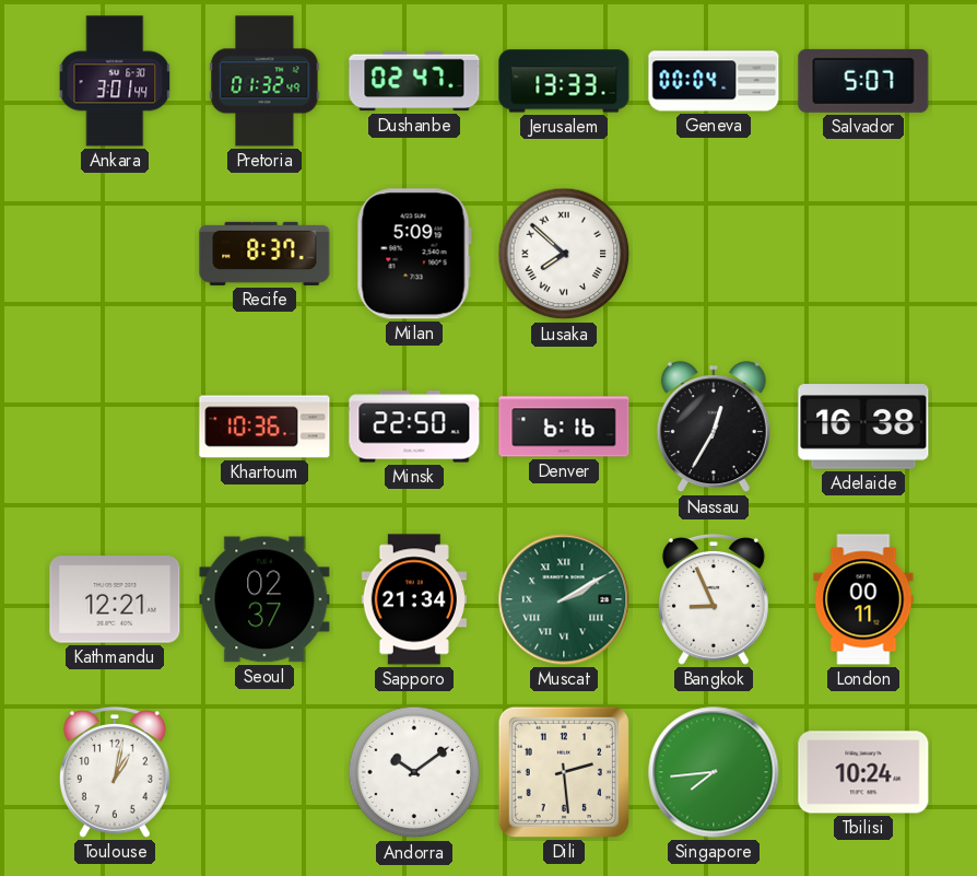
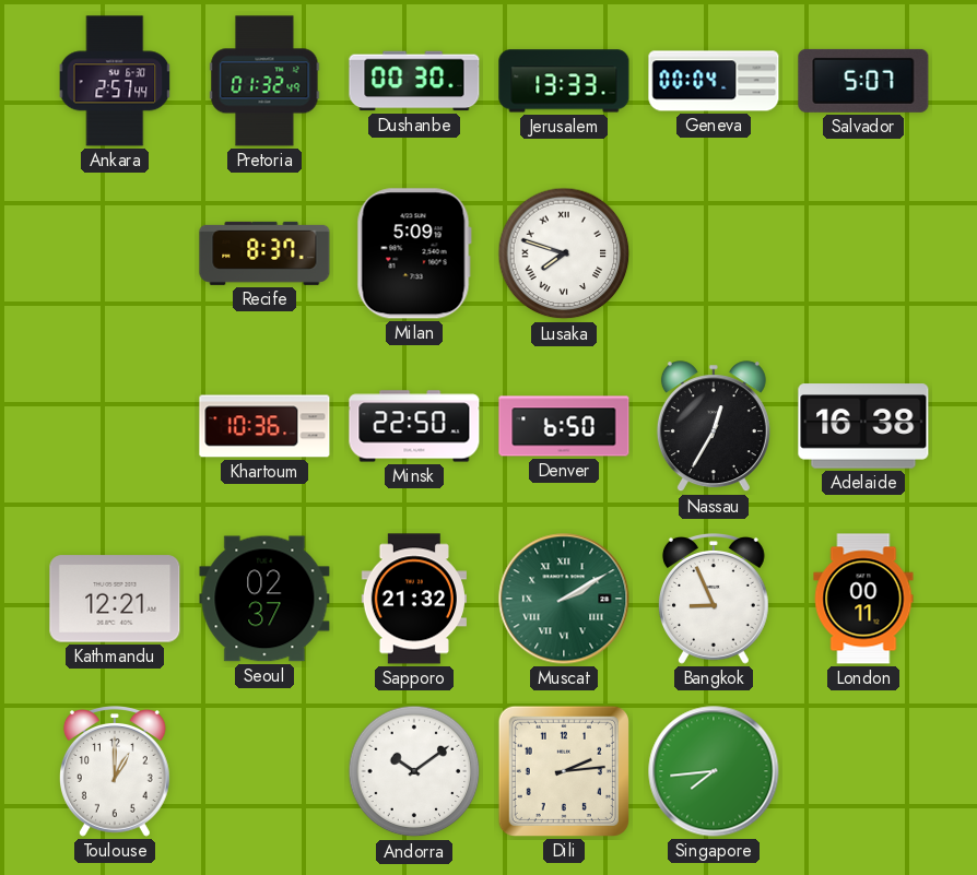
Ankara: 3:01 -> 2:57 (115, 81)
Dushanbe: 02:47 -> 00:30 (414, 81)
Lusaka: 7:52 -> 7:48 (564, 253)
Denver: 6:16 -> 6:50 (564, 426)
Sapporo: 21:34 -> 21:32 (413, 599)
Toulouse: 1:02 -> 1:00 (115, 771)
Dili: 2:29 -> 2:14 (564, 771)
Tbilisi: 10:24 -> none (863, 772)
